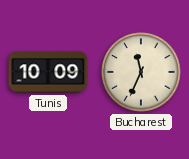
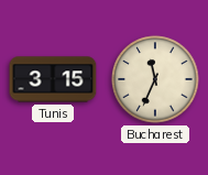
Tunis: 10:09 -> 3:15 (53, 79)
